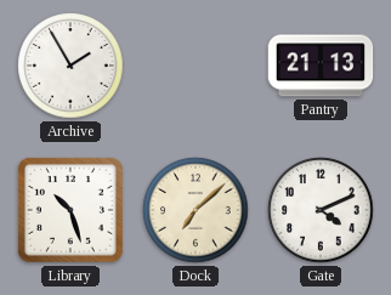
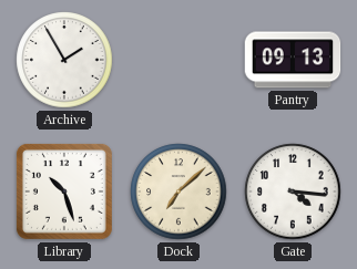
Pantry: 21:13 -> 09:13 (293, 60)
Gate: 4:11 -> 4:16 (293, 192)
